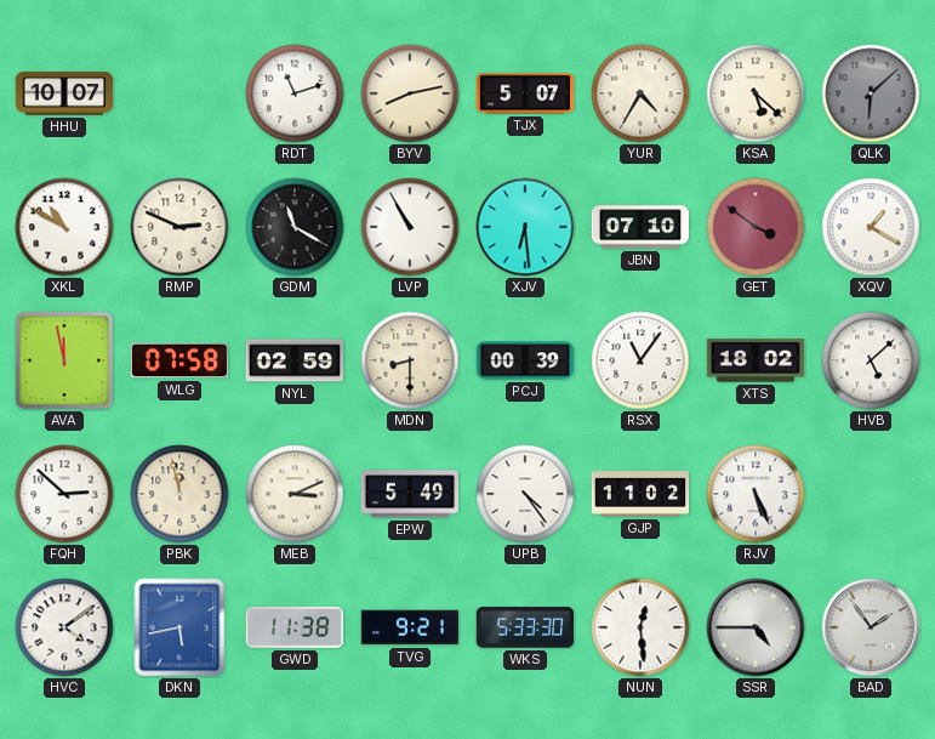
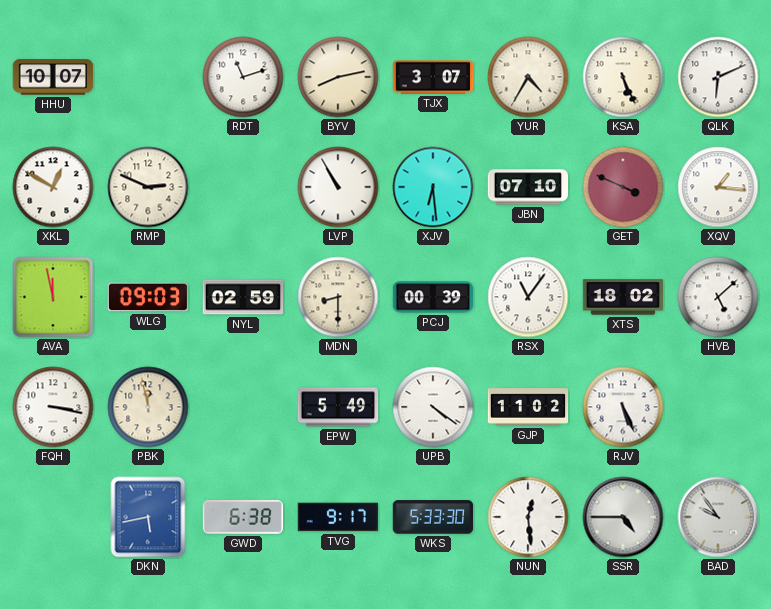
TJX: 5:07 -> 3:07 (433, 77)
KSA: 5:22 -> 5:26 (623, 77)
QLK: 6:08 -> 6:11 (718, 77)
QLK dial: grey -> white (718, 77)
XKL: 10:50 -> 12:50 (53, 187)
GDM: 11:20 -> none (295, 227)
GET: 3:51 -> 3:49 (623, 187)
XQV: 1:20 -> 1:16 (718, 187)
WLG: 07:58 -> 09:03 (147, 297)
FQH: 2:52 -> 3:17 (53, 407)
MEB: 3:11 -> none (295, 494)
UPB: 4:24 -> 4:21 (433, 407)
HVC: 4:09 -> none (64, 627)
GWD: 11:38 -> 6:38 (243, 517)
TVG: 9:21 -> 9:17 (337, 517)
BAD: 1:54 -> 9:54 (718, 517)
